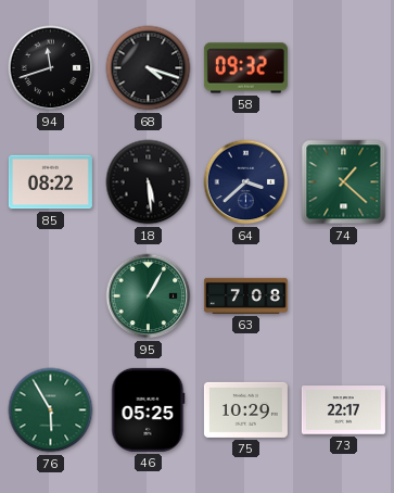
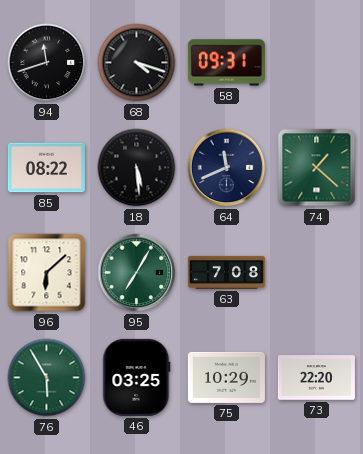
58: 09:32 -> 09:31 (226, 63)
64: 3:38 -> 11:41 (227, 168)
96: none -> 6:08 (47, 273)
95: 1:05 -> 7:05 (137, 273)
46: 05:25 -> 03:25 (137, 377)
73: 22:17 -> 22:20 (316, 378)
